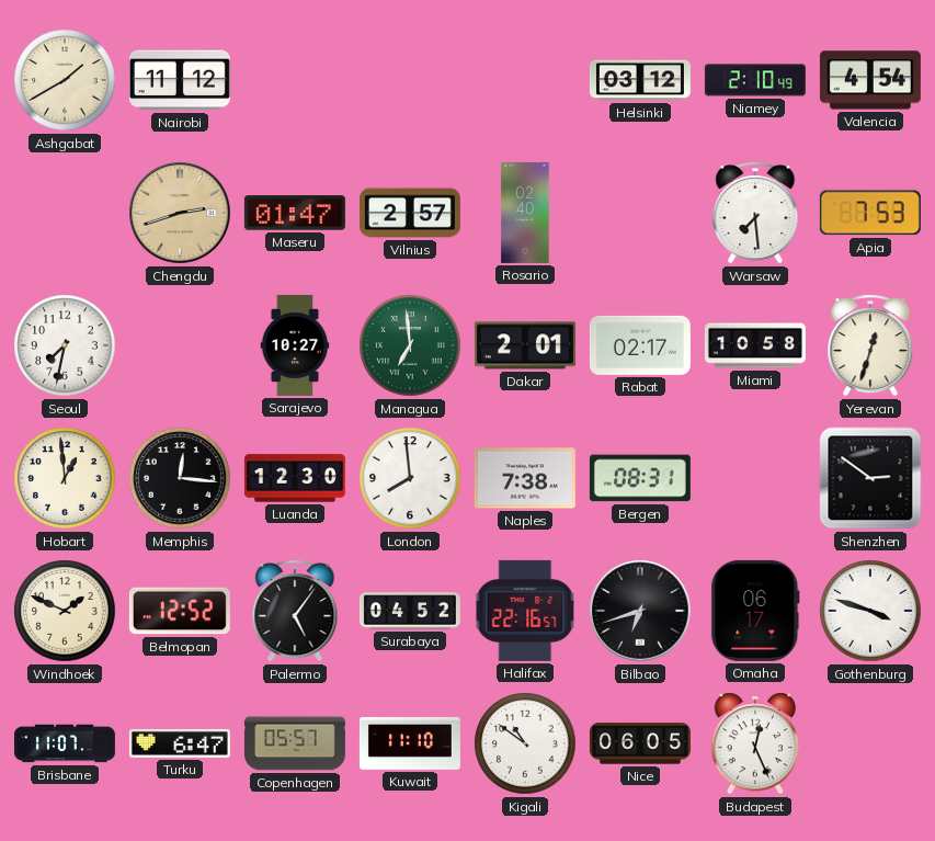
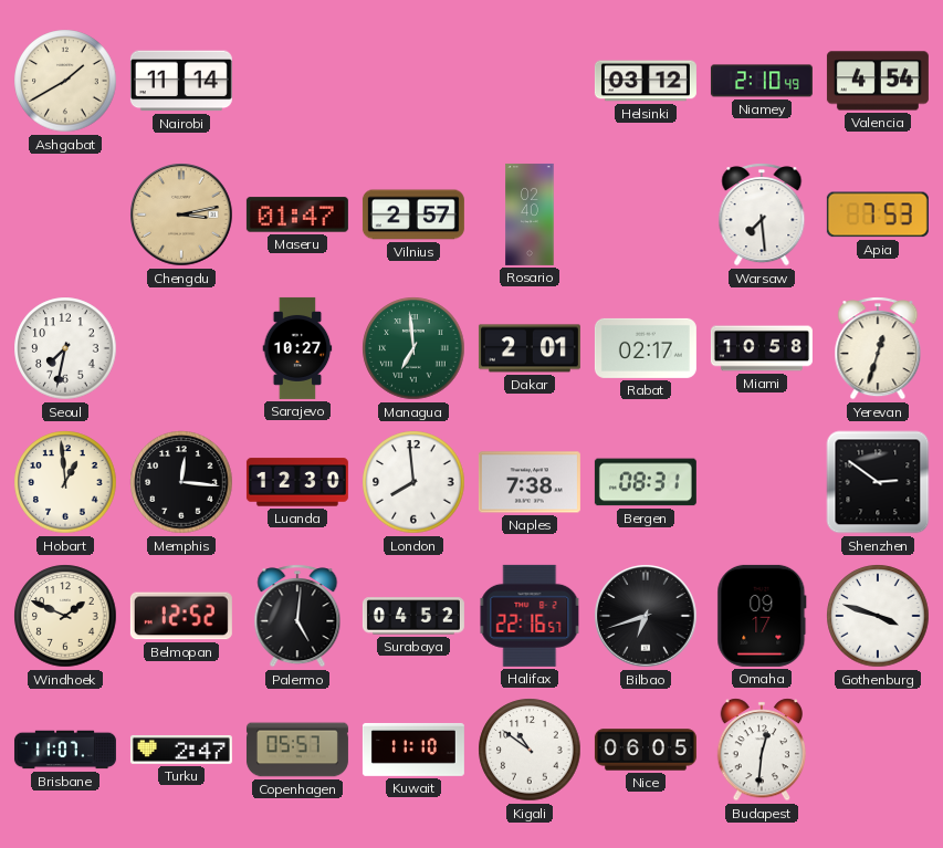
Nairobi: 11:12 -> 11:14 (181, 81)
Chengdu: 2:42 -> 3:13 (181, 214)
Palermo: 5:06 -> 5:01 (297, 616)
Omaha: 06:17 -> 09:17 (762, 616)
Turku: 6:47 -> 2:47 (181, 750)
Budapest: 12:26 -> 12:31 (762, 750)
